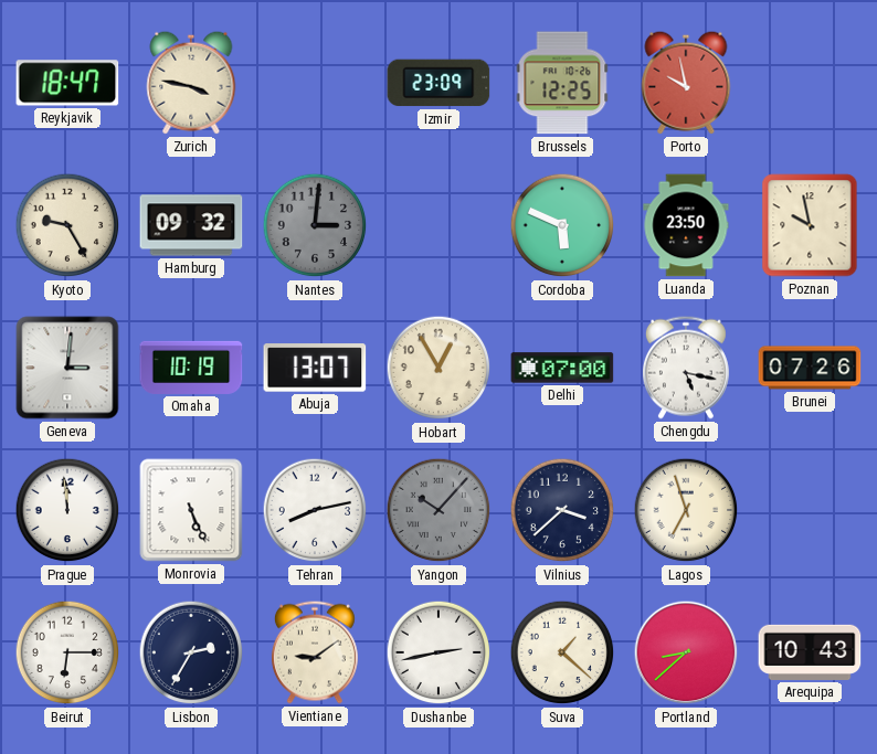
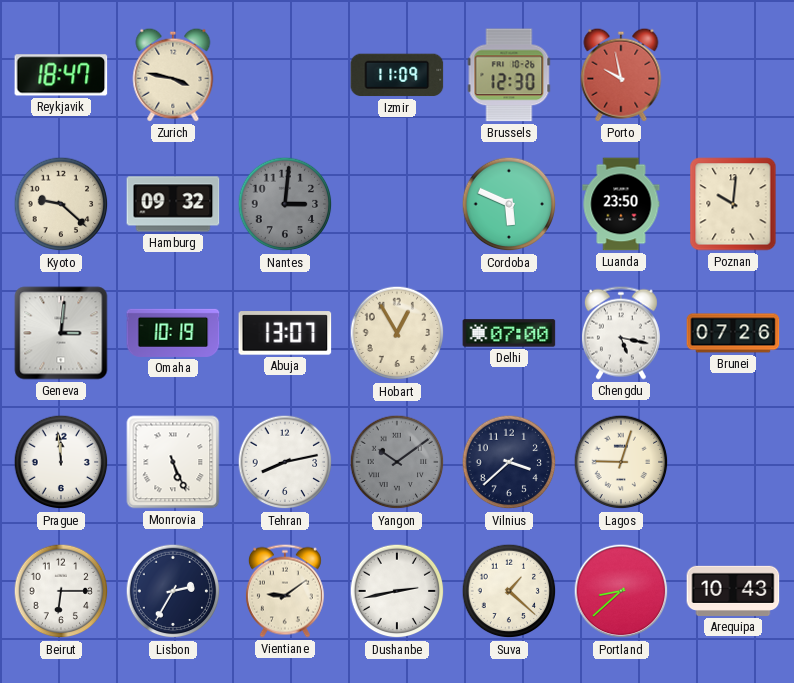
Izmir: 23:09 -> 11:09 (397, 75)
Brussels: 12:25 -> 12:30 (509, 75)
Kyoto: 9:25 -> 9:22 (61, 204)
Poznan: 9:58 -> 10:01 (733, 204)
Yangon: 10:07 -> 10:09 (397, 462)
Lagos: 6:57 -> 9:03 (621, 462)
